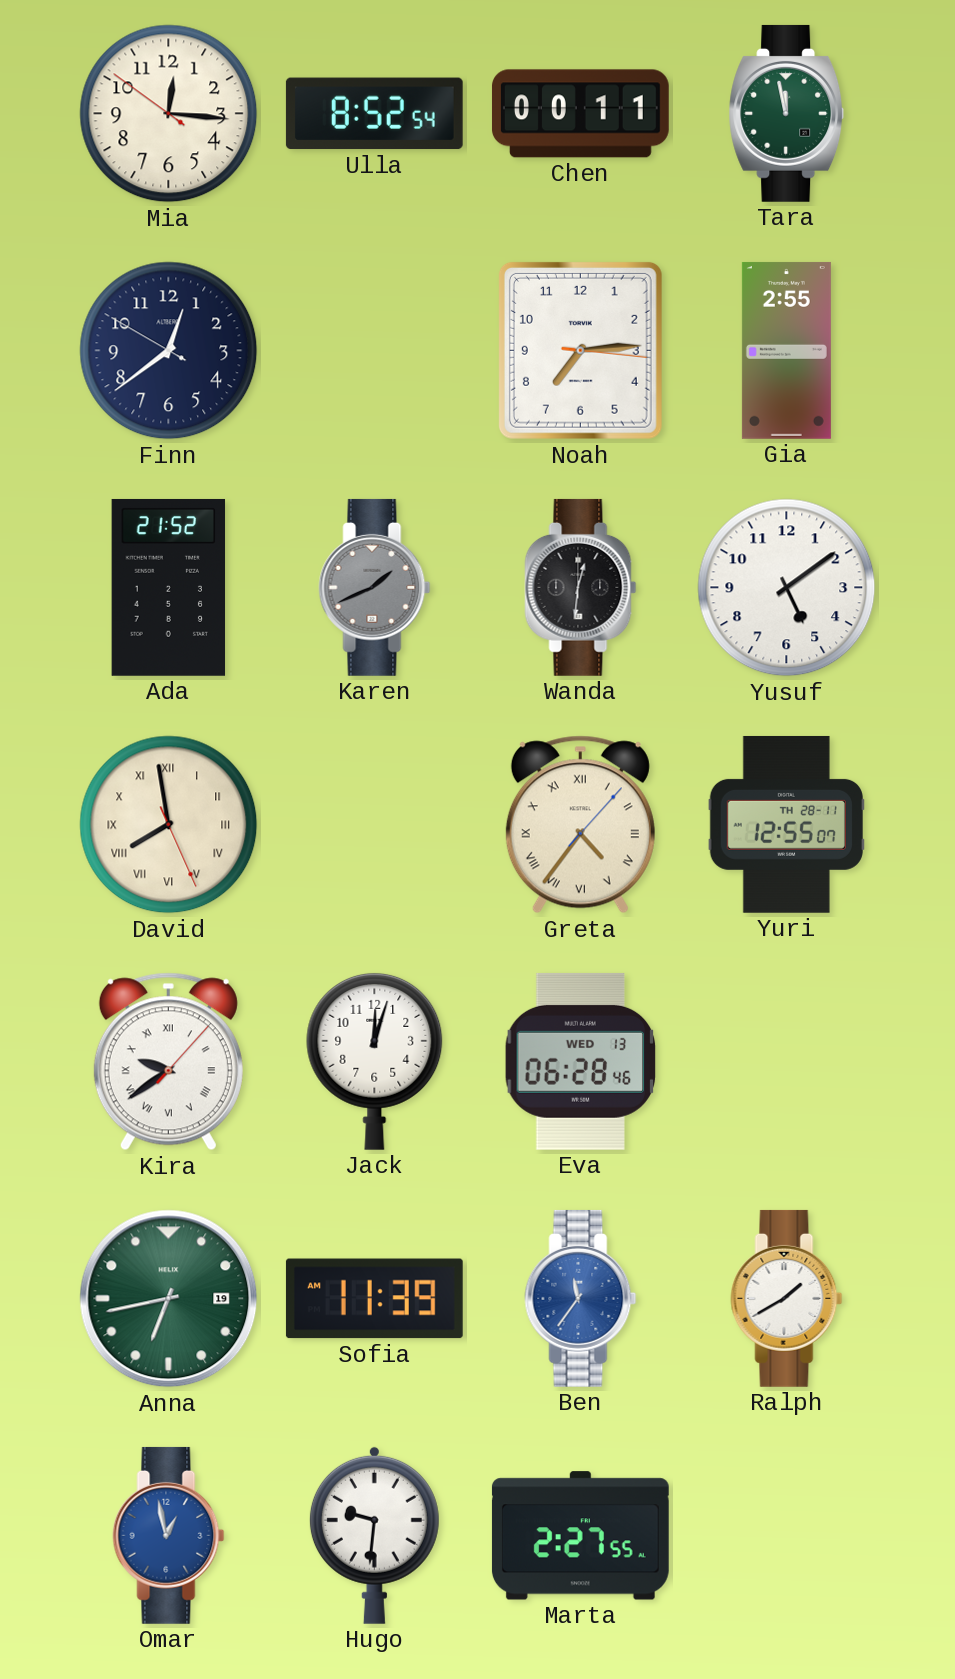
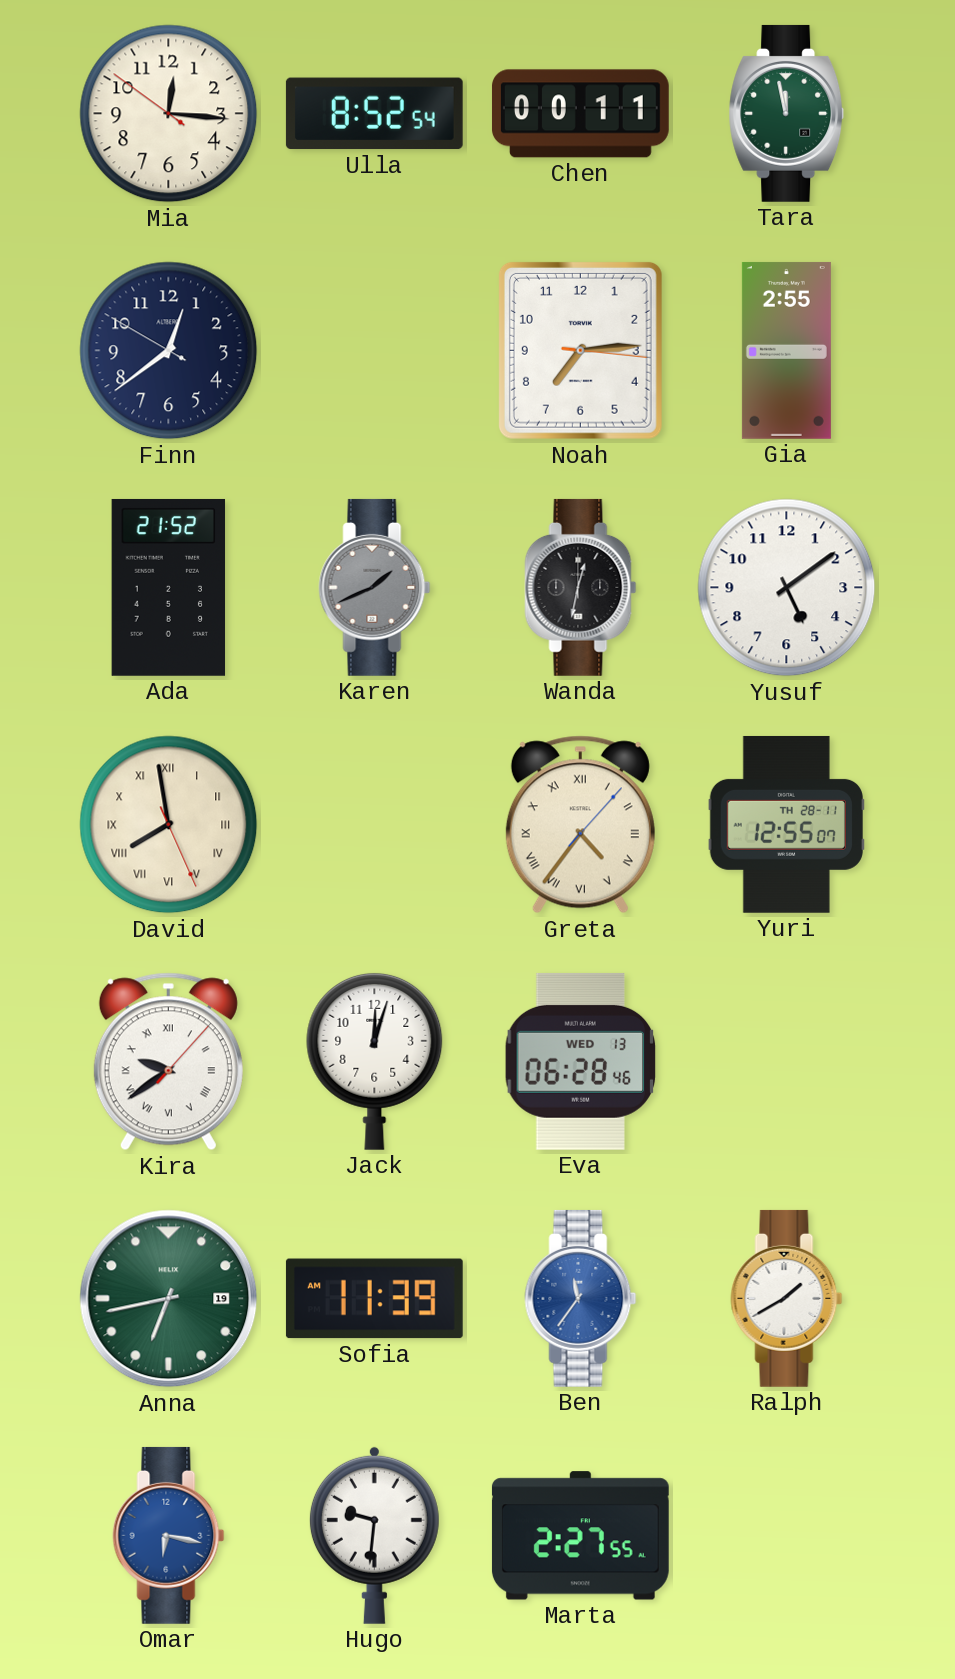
Wanda: 12:31 -> 12:32 (581, 587)
Omar: 12:58 -> 6:17 (169, 1535)
